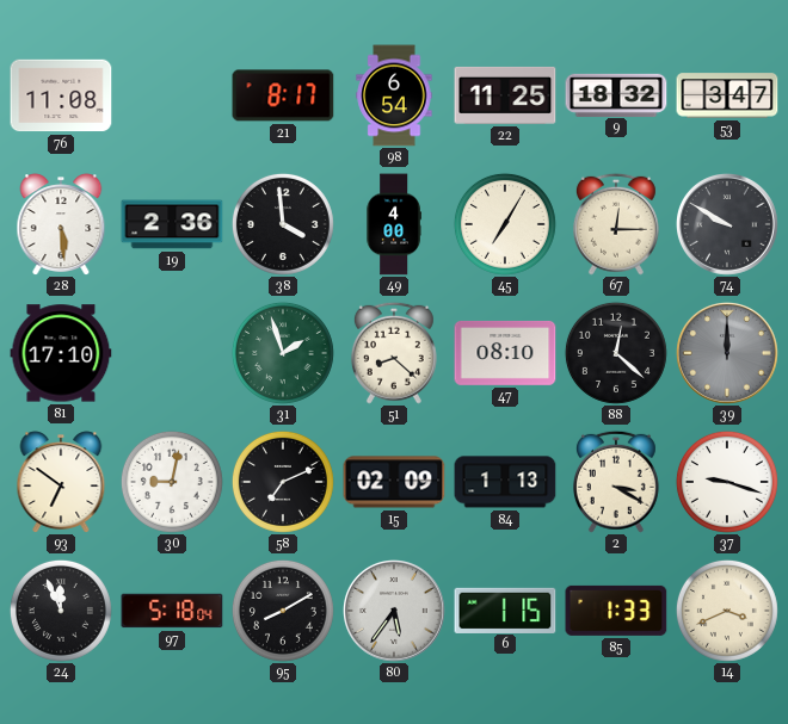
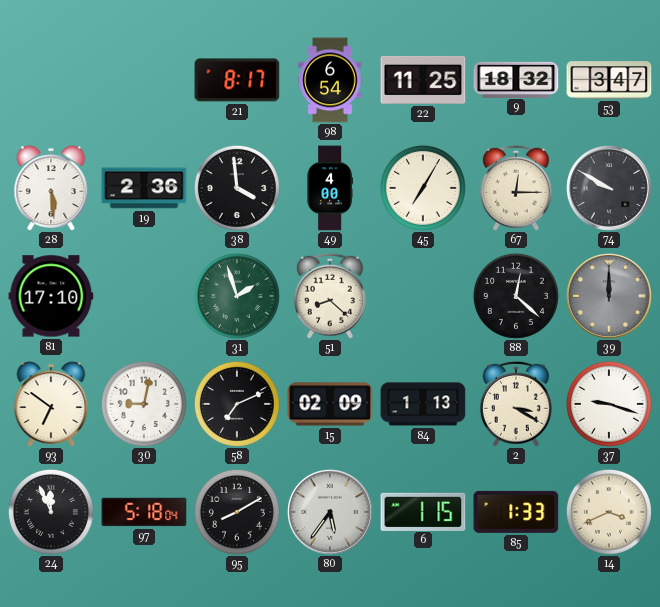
76: 11:08 -> none (61, 95)
47: 08:10 -> none (505, 353)
